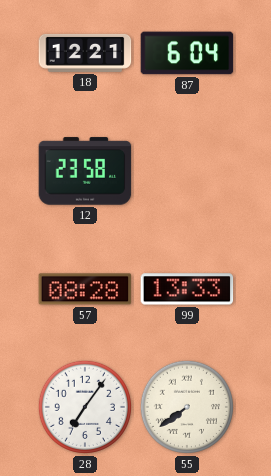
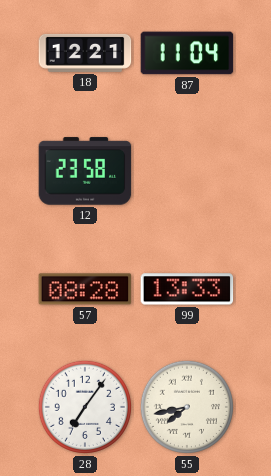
87: 6:04 -> 11:04 (187, 53)
55: 7:39 -> 7:43 (187, 407)
